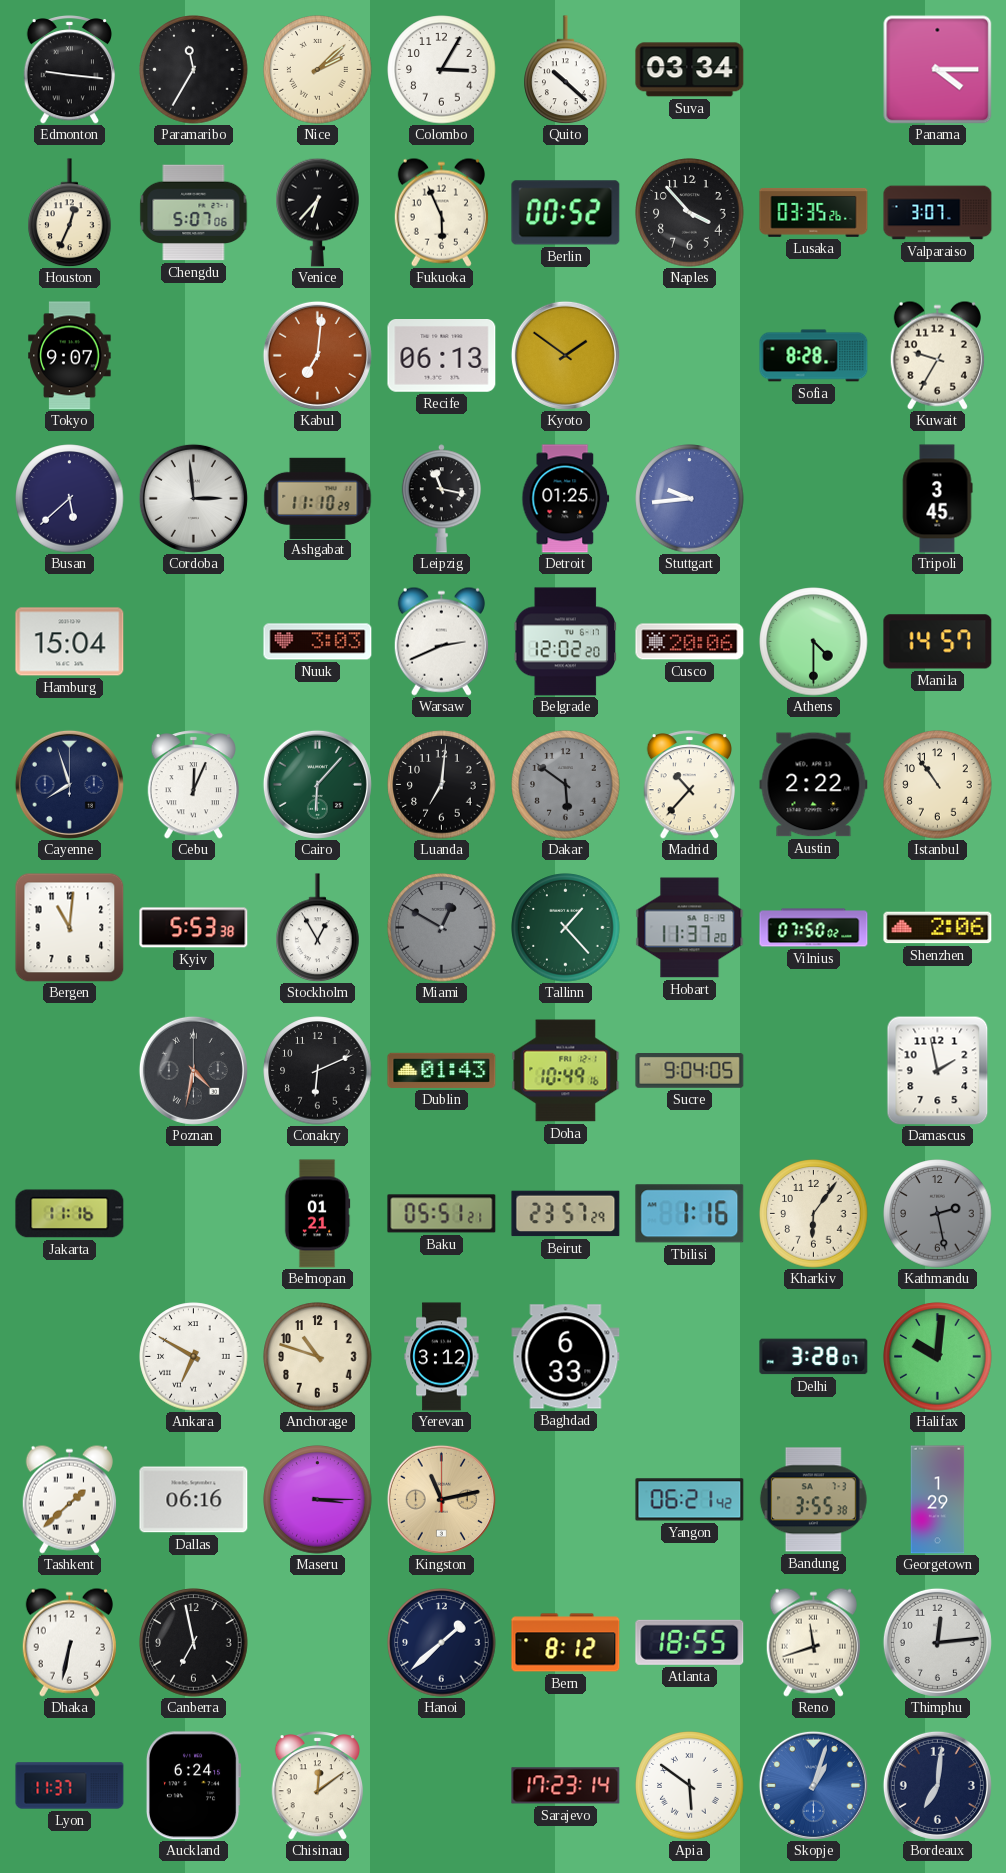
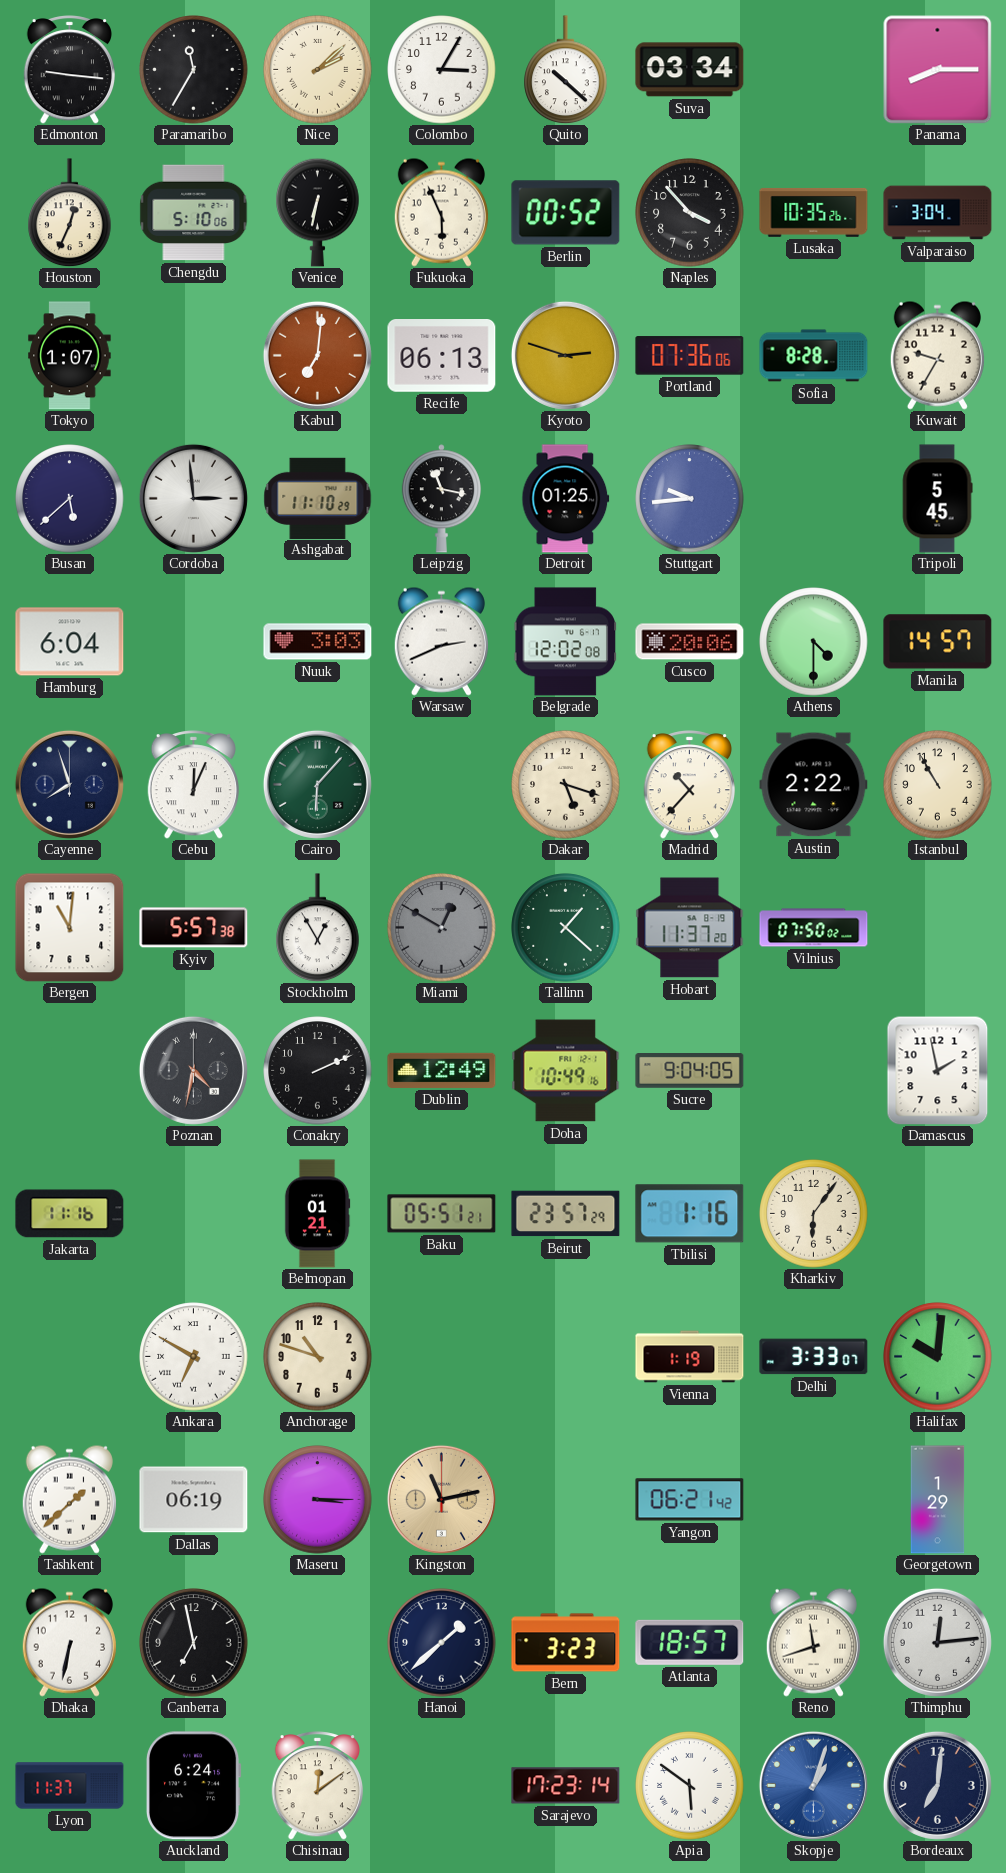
Panama: 4:15 -> 8:15 (937, 69)
Chengdu: 5:07 -> 5:10 (194, 213)
Venice: 6:37 -> 6:32 (318, 212)
Lusaka: 03:35 -> 10:35 (814, 212)
Valparaiso: 3:07 -> 3:04 (938, 213)
Tokyo: 9:07 -> 1:07 (70, 356)
Kyoto: 1:51 -> 2:48 (565, 355)
Portland: none -> 07:36 (690, 356)
Tripoli: 3:45 -> 5:45 (937, 499)
Hamburg: 15:04 -> 6:04 (70, 642)
Belgrade: 12:02:20 -> 12:02:08 (566, 642)
Luanda: 7:01 -> none (442, 785)
Dakar: 5:51 -> 5:18 (566, 785)
Dakar dial: grey -> cream (566, 785)
Istanbul: 10:54 -> 10:55 (938, 785)
Kyiv: 5:53 -> 5:57 (194, 928)
Tallinn: 1:23 -> 1:22 (566, 928)
Shenzhen: 2:06 -> none (938, 928)
Conakry: 6:11 -> 2:11 (318, 1071)
Dublin: 01:43 -> 12:49 (442, 1070)
Kathmandu: 2:28 -> none (938, 1214)
Yerevan: 3:12 -> none (442, 1357)
Baghdad: 6:33 -> none (566, 1357)
Vienna: none -> 1:19 (690, 1357)
Delhi: 3:28 -> 3:33 (814, 1357)
Dallas: 06:16 -> 06:19 (194, 1500)
Bandung: 3:55 -> none (813, 1500)
Bern: 8:12 -> 3:23 (566, 1643)
Atlanta: 18:55 -> 18:57 (690, 1642)
